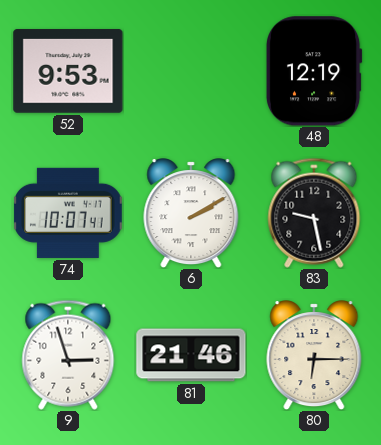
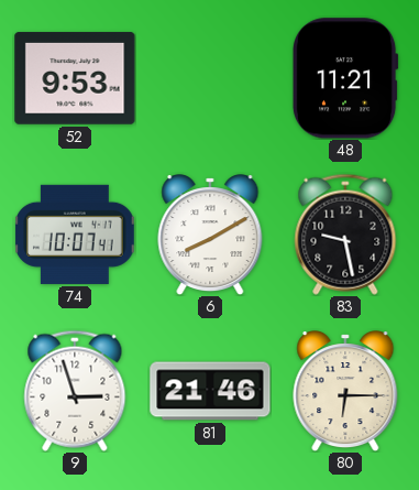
48: 12:19 -> 11:21 (345, 78)
6: 2:10 -> 8:10 (210, 235)
